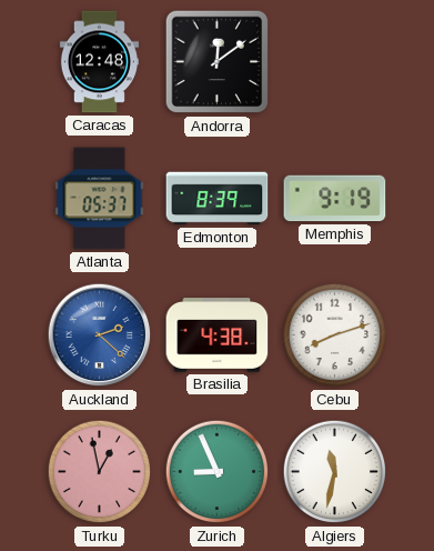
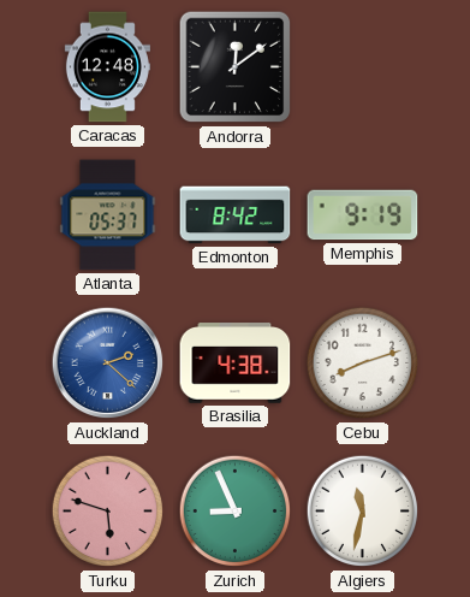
Edmonton: 8:39 -> 8:42 (236, 215)
Turku: 12:58 -> 5:48 (108, 512)
